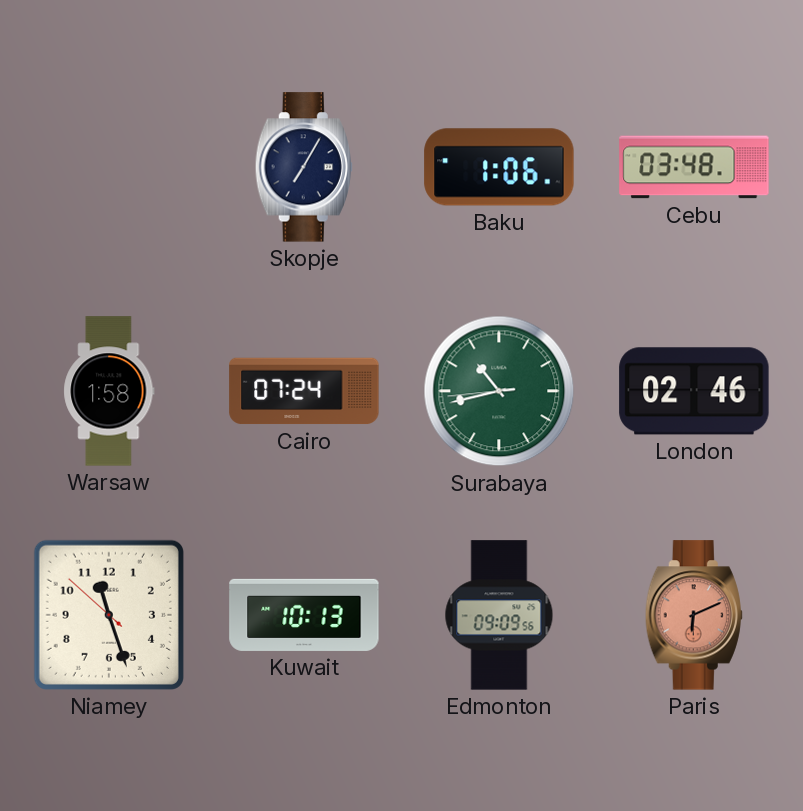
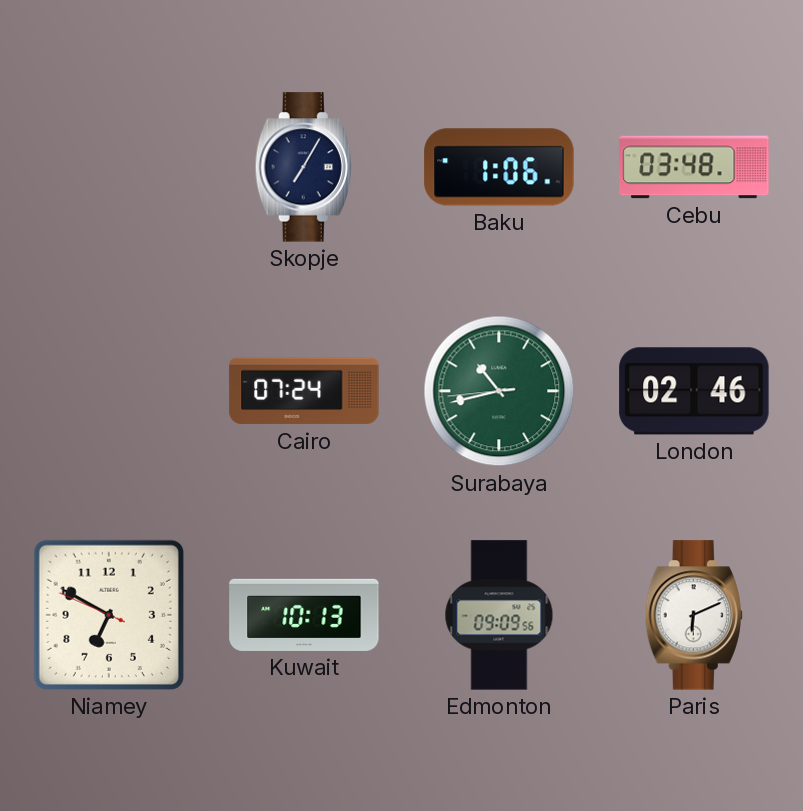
Warsaw: 1:58 -> none (109, 391)
Niamey: 11:26 -> 6:49 (109, 615)
Paris dial: salmon -> white (694, 615)
